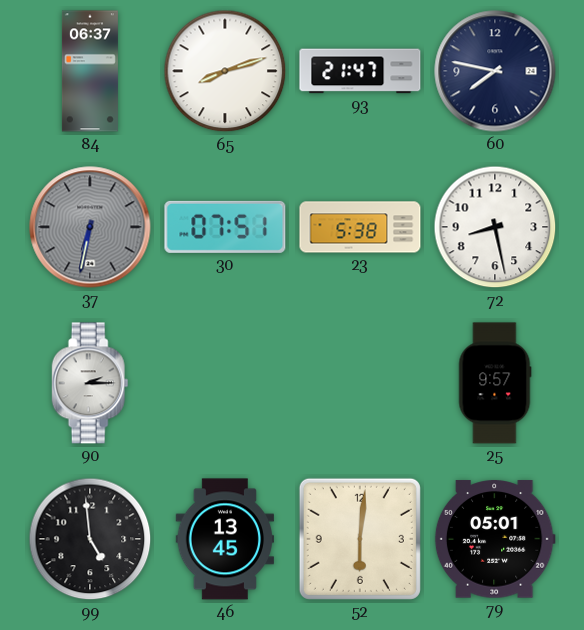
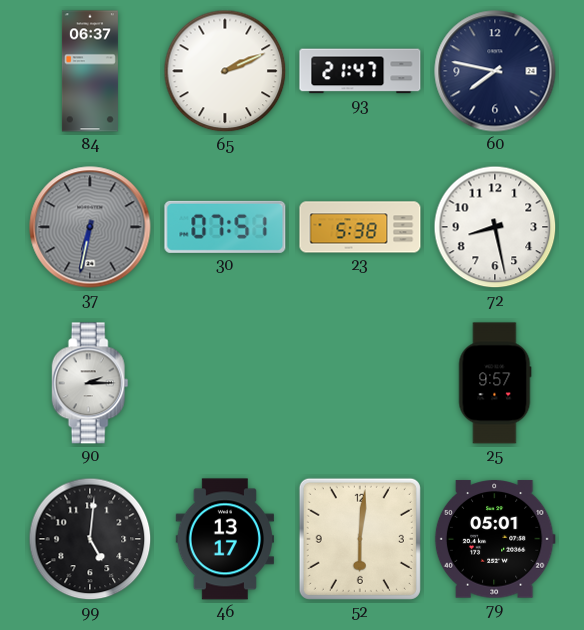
65: 8:12 -> 2:11 (225, 71)
99: 4:59 -> 5:01 (90, 539)
46: 13:45 -> 13:17 (224, 539)
